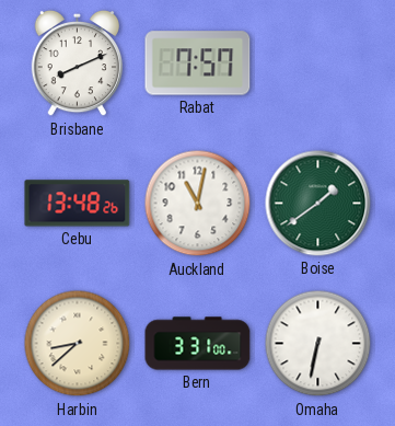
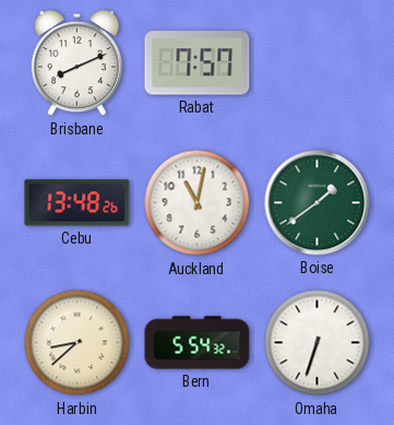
Bern: 3:31 -> 5:54 (198, 343)
Omaha: 6:32 -> 6:33 (318, 343)
